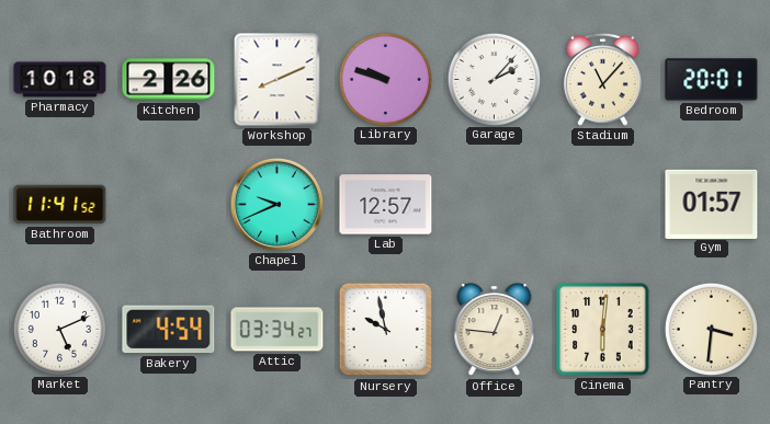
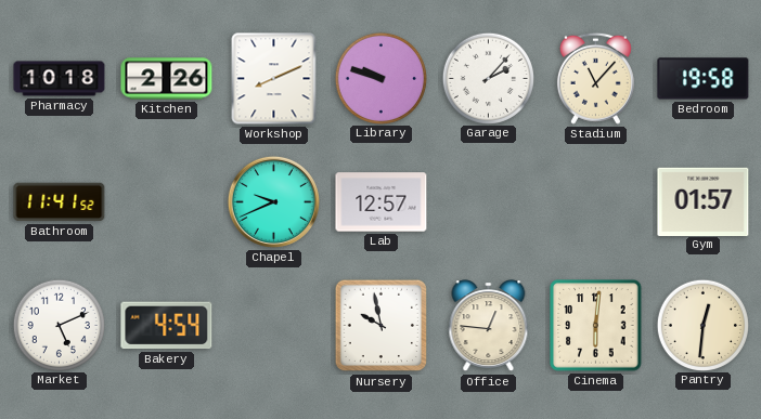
Bedroom: 20:01 -> 19:58 (704, 79)
Attic: 03:34 -> none (278, 330)
Pantry: 3:31 -> 12:31 (702, 325)
